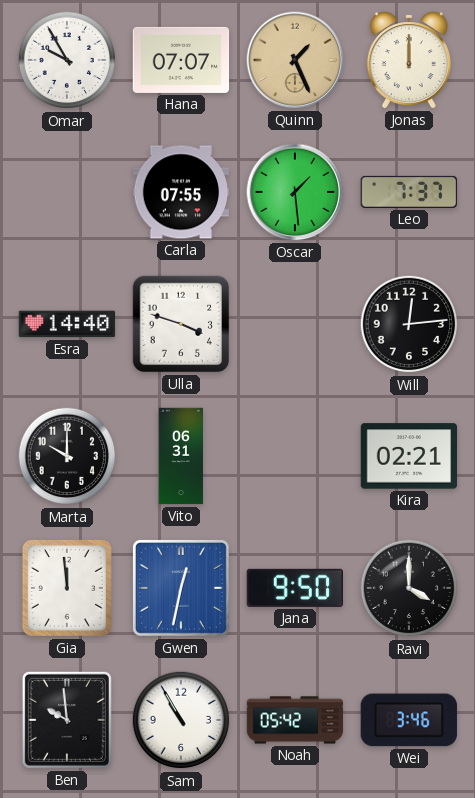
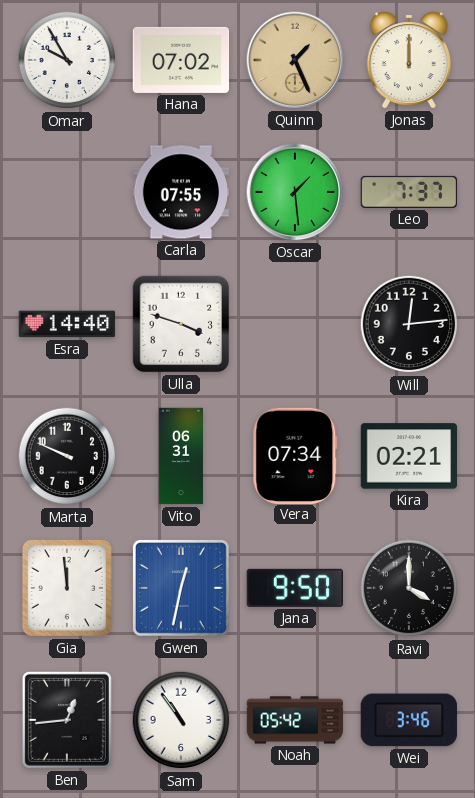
Hana: 07:07 -> 07:02 (181, 60)
Marta: 10:00 -> 9:49 (67, 456)
Vera: none -> 07:34 (295, 455)
Ben: 9:59 -> 12:44 (67, 720)
Sam: 10:55 -> 10:54 (181, 720)
